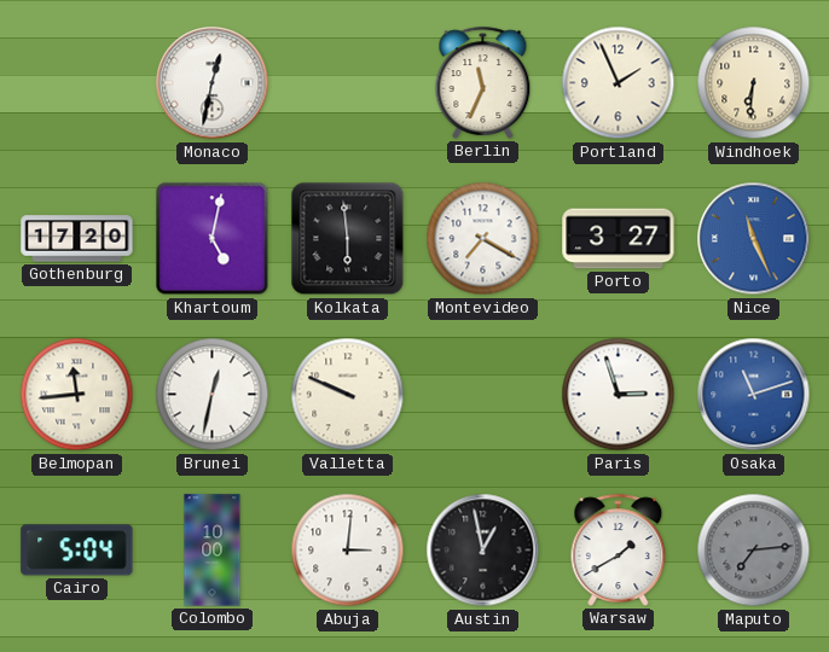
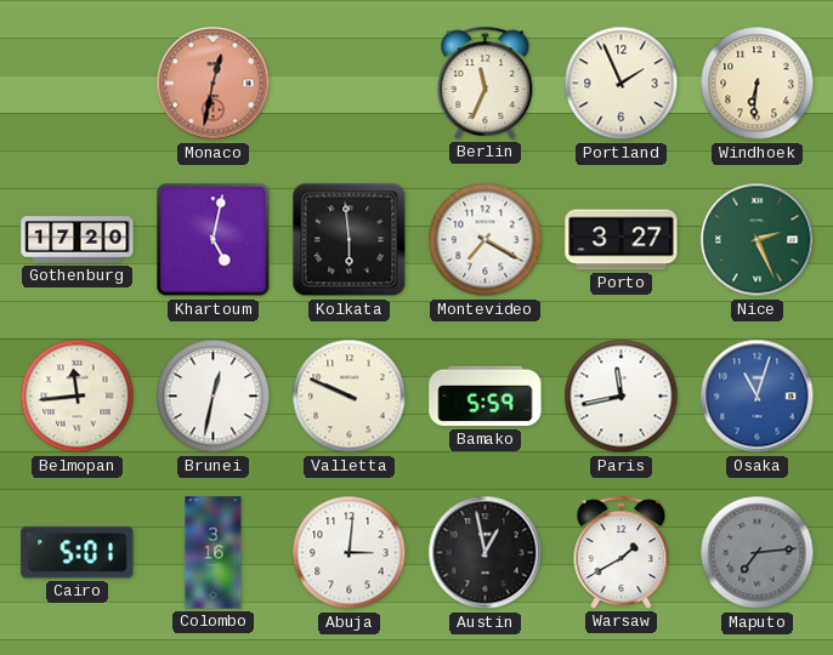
Monaco dial: white -> salmon (214, 84)
Nice: 11:26 -> 2:26 (758, 240)
Nice dial: blue -> green (758, 240)
Bamako: none -> 5:59 (486, 397)
Paris: 2:57 -> 11:43 (622, 397)
Osaka: 11:12 -> 11:03 (758, 397)
Cairo: 5:04 -> 5:01 (78, 553)
Colombo: 10:00 -> 3:16 (214, 553)
